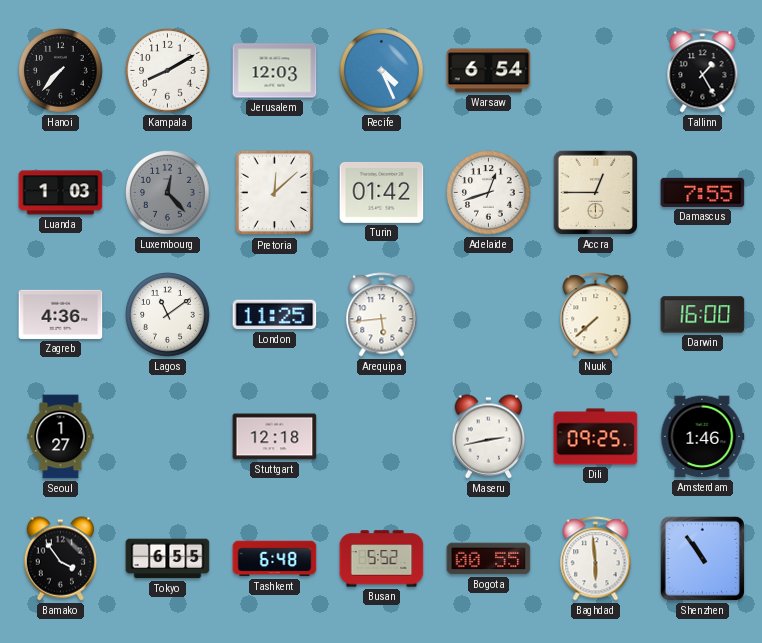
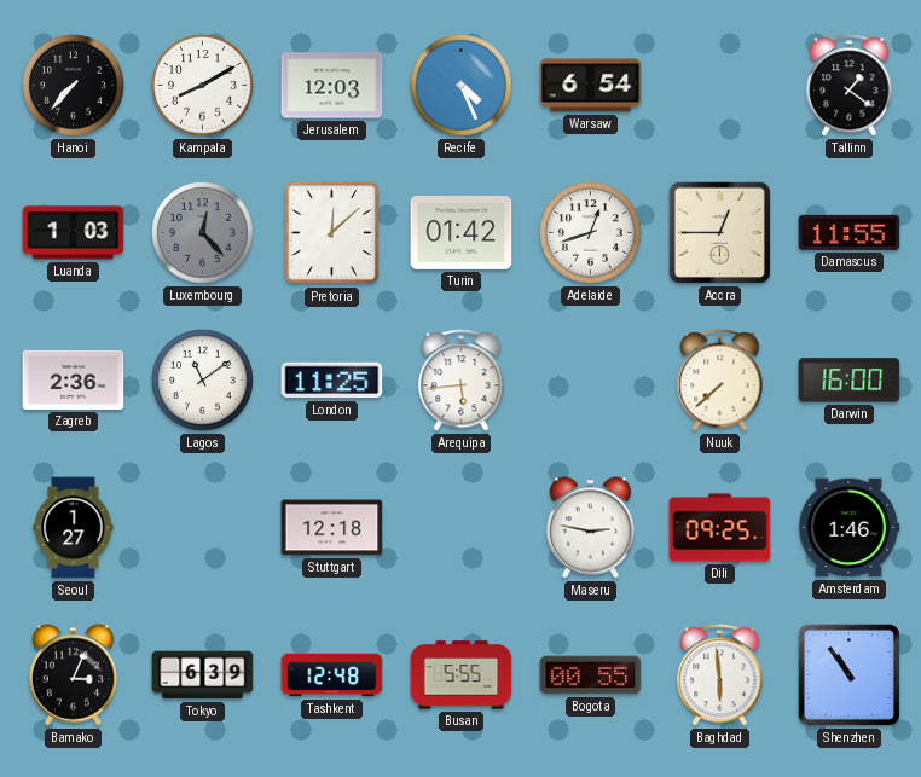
Tallinn: 1:25 -> 1:21 (850, 86)
Damascus: 7:55 -> 11:55 (850, 232)
Zagreb: 4:36 -> 2:36 (74, 379)
Maseru: 2:43 -> 2:47 (591, 528)
Bamako: 3:54 -> 3:04 (74, 675)
Tokyo: 6:55 -> 6:39 (203, 675)
Tashkent: 6:48 -> 12:48 (332, 675)
Busan: 5:52 -> 5:55 (462, 675)
